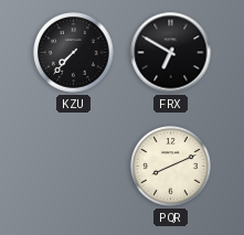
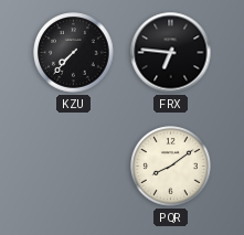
FRX: 6:50 -> 6:46 (171, 53)
PQR: 8:11 -> 8:09 (171, 167)
